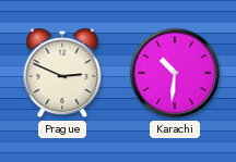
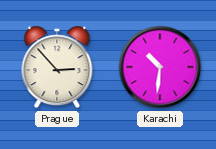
Prague: 2:49 -> 2:53 (57, 67)
